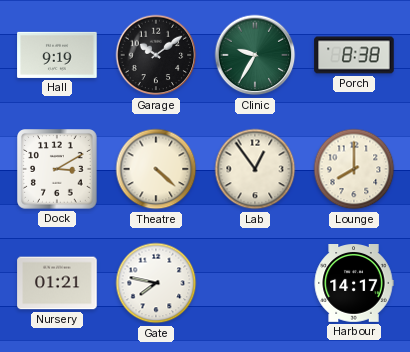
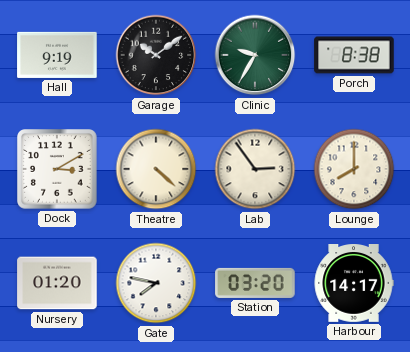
Lab: 12:54 -> 2:54 (255, 169)
Nursery: 01:21 -> 01:20 (57, 283)
Station: none -> 03:20 (255, 283)
